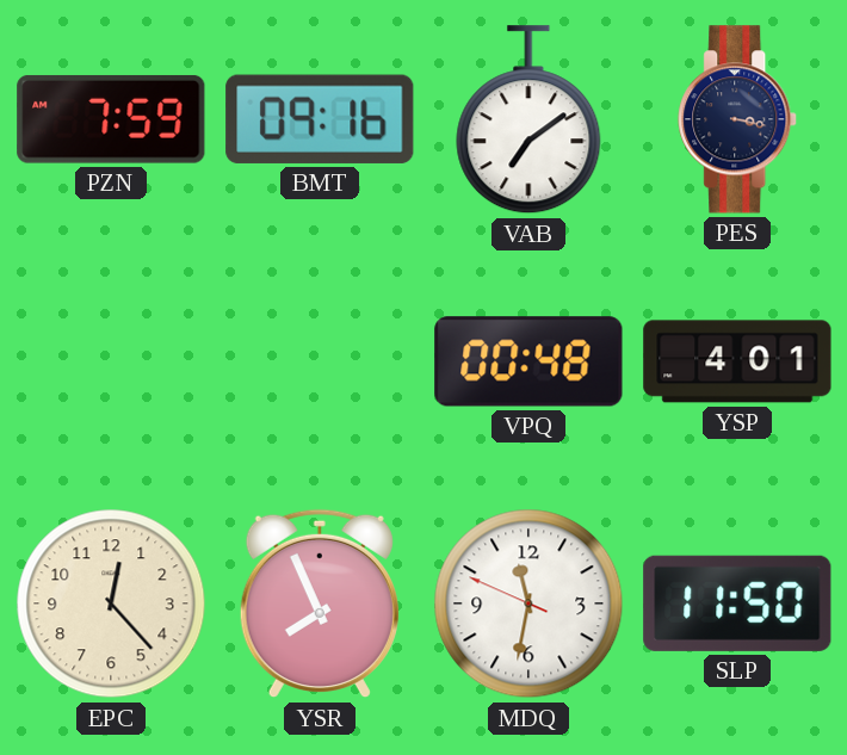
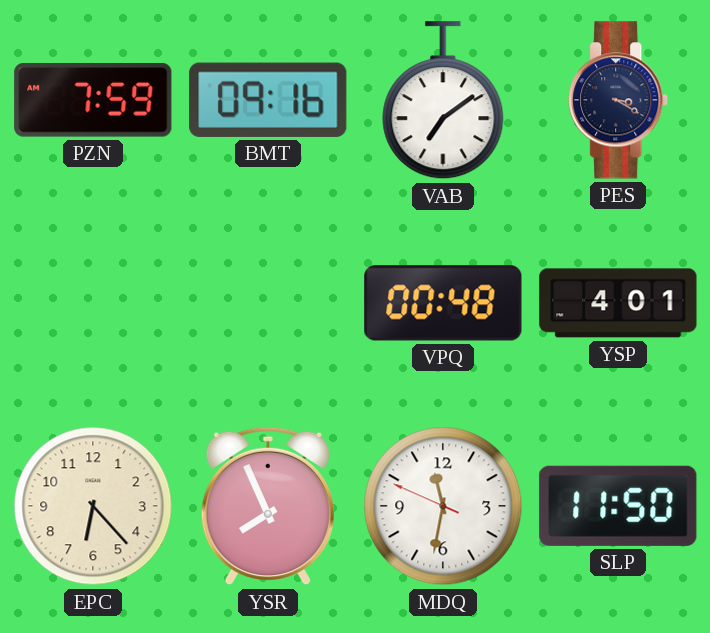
PES: 3:17 -> 3:20 (619, 100)
EPC: 12:23 -> 6:23 (93, 506)
